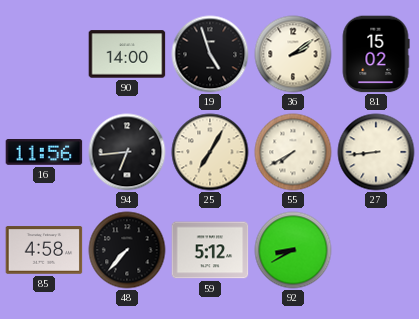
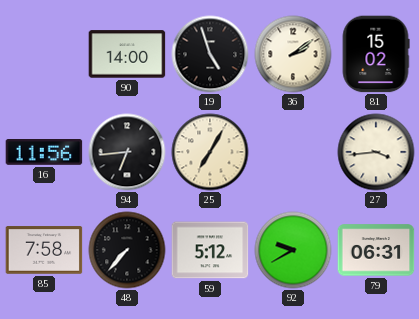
55: 7:40 -> none (293, 152)
27: 8:44 -> 3:44 (376, 152)
85: 4:58 -> 7:58 (44, 250)
92: 8:40 -> 9:40 (293, 250)
79: none -> 06:31 (376, 250)
